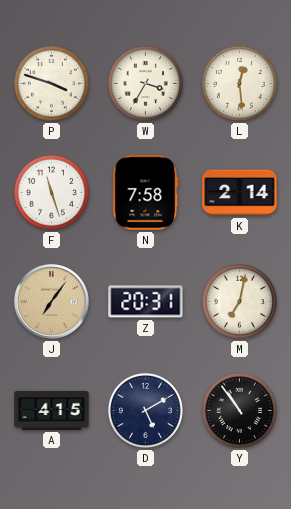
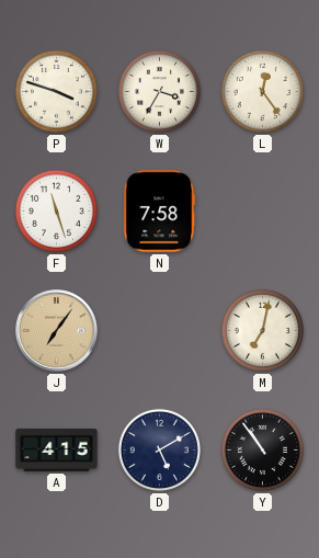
L: 12:29 -> 12:24 (262, 91)
K: 2:14 -> none (240, 193)
Z: 20:31 -> none (146, 302)
